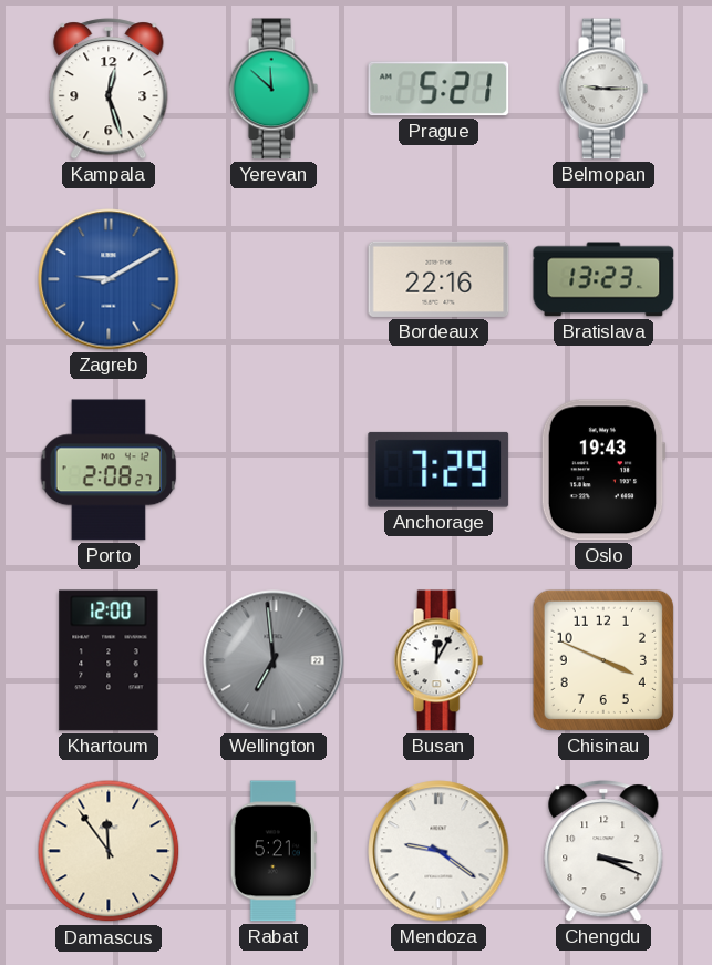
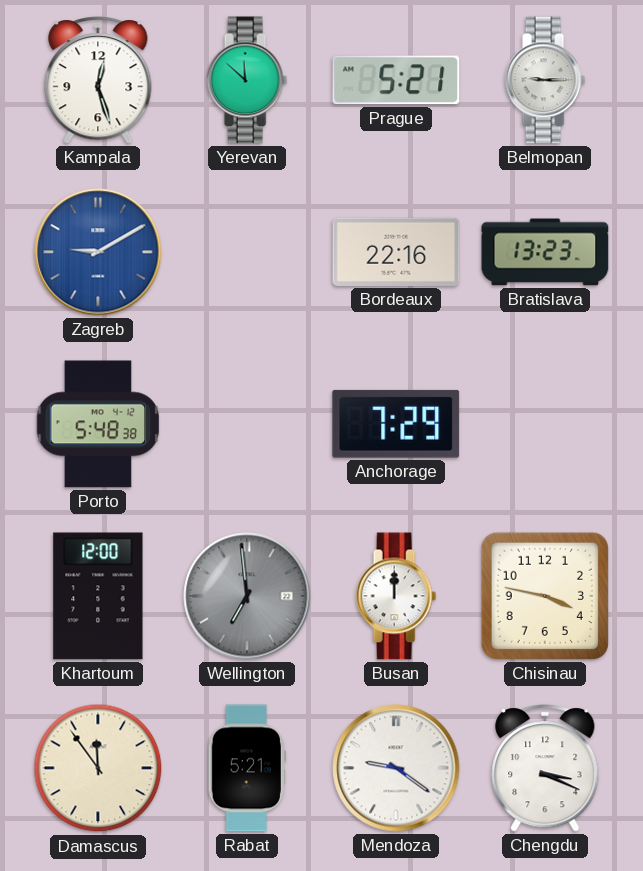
Porto: 2:08 -> 5:48 (98, 424)
Oslo: 19:43 -> none (603, 470)
Busan: 12:05 -> 12:00 (396, 596)
Chisinau: 3:49 -> 3:47 (545, 596)
